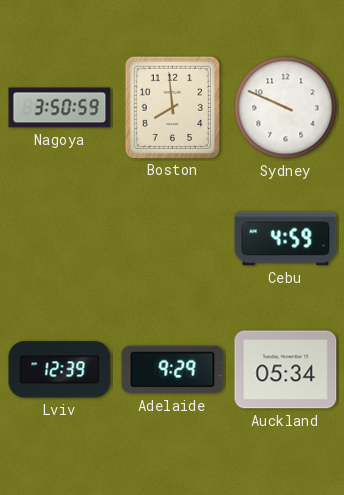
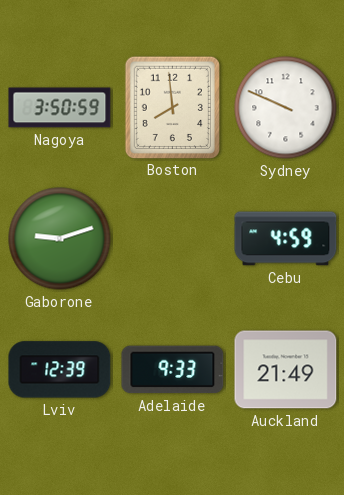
Gaborone: none -> 9:12 (60, 239)
Adelaide: 9:29 -> 9:33 (173, 370)
Auckland: 05:34 -> 21:49 (286, 370)
